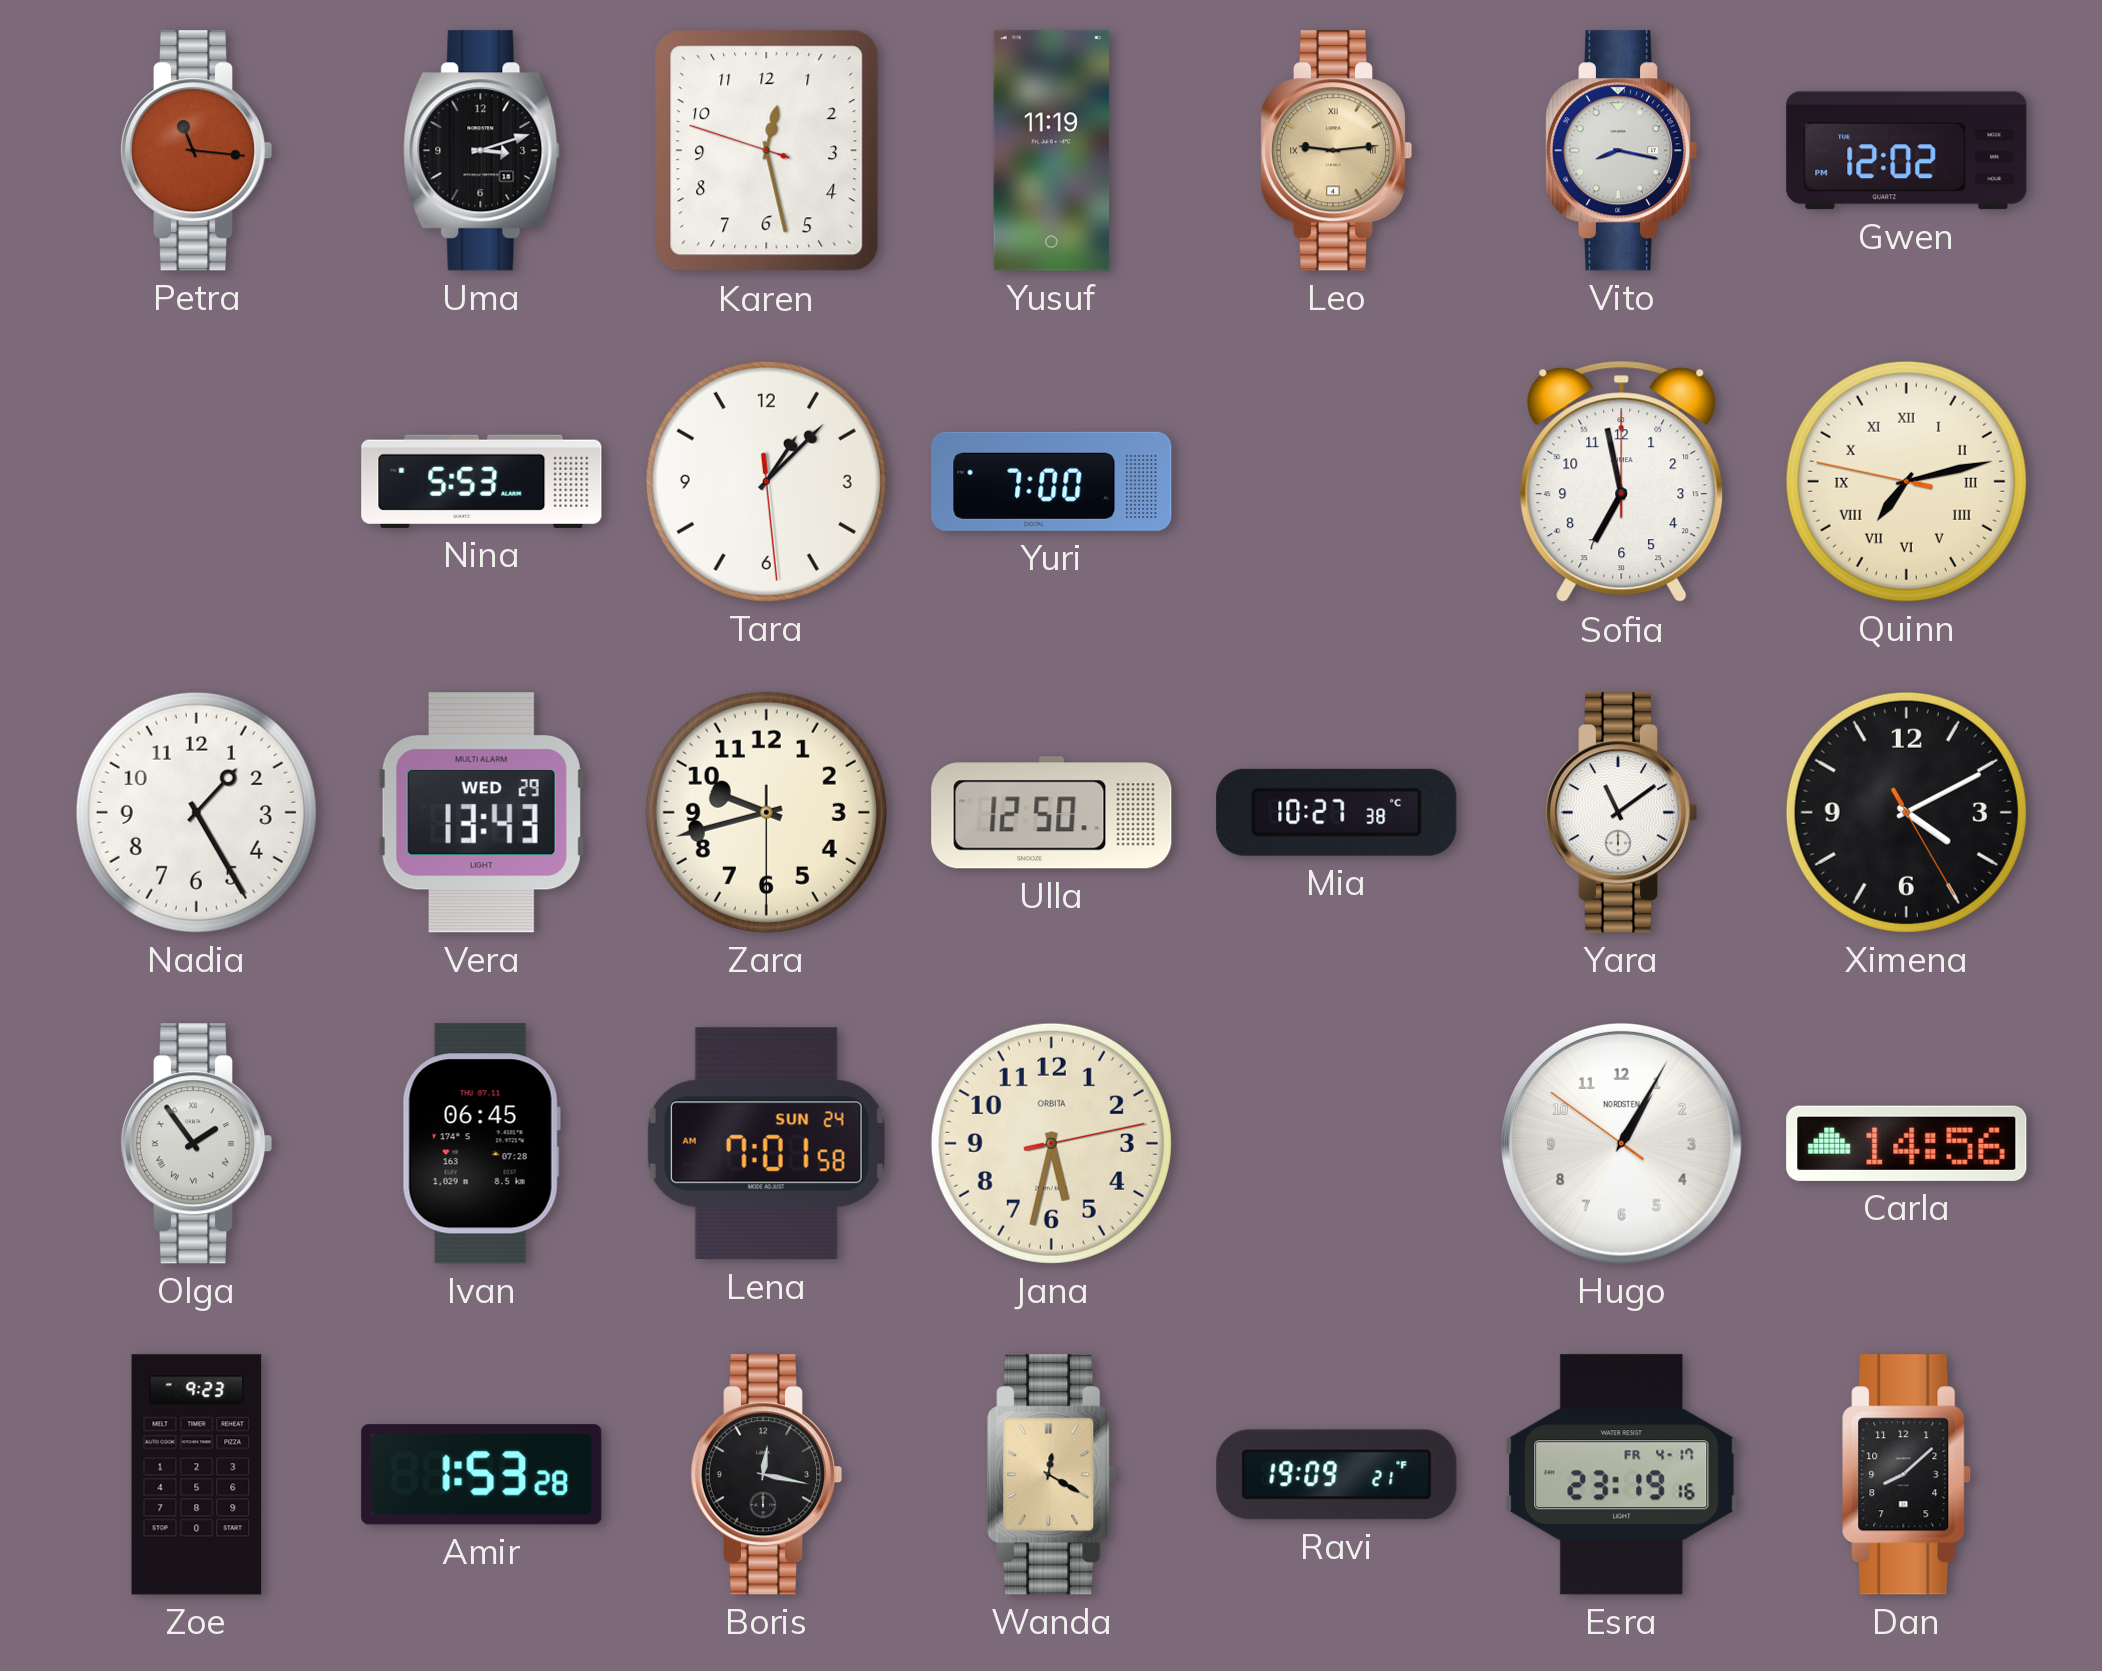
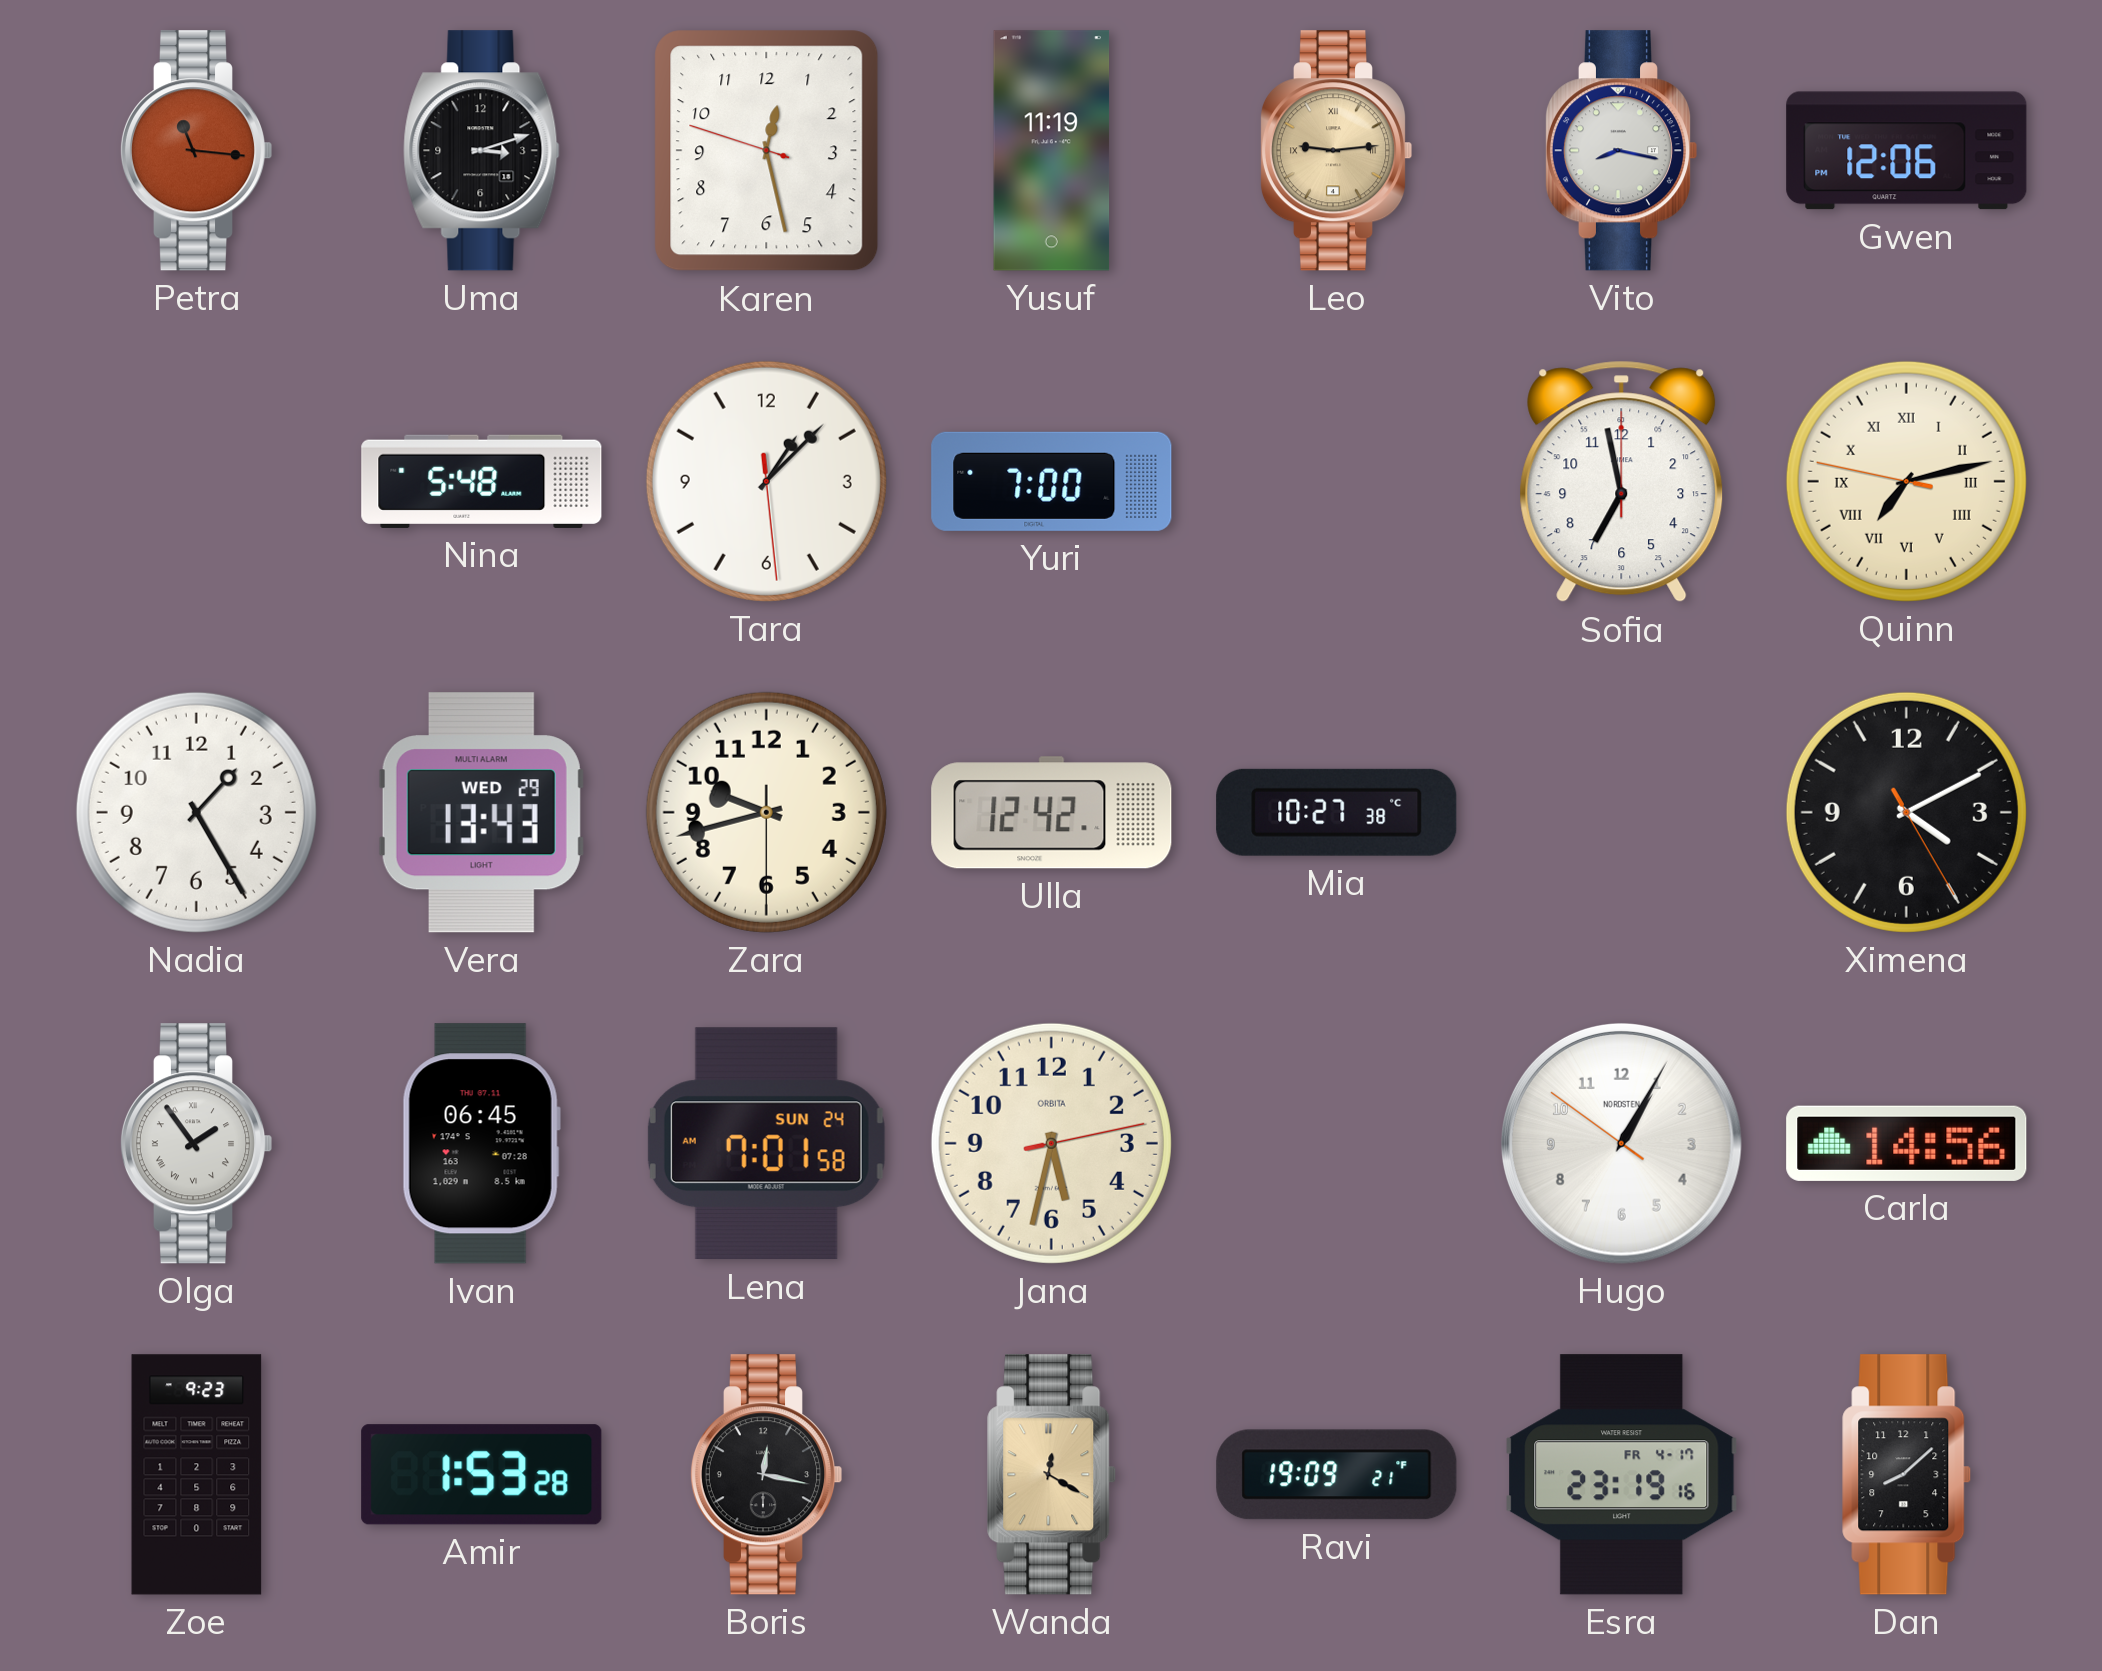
Gwen: 12:02 -> 12:06 (1907, 151)
Nina: 5:53 -> 5:48 (482, 481)
Ulla: 12:50 -> 12:42 (1052, 813)
Yara: 11:09 -> none (1621, 813)
